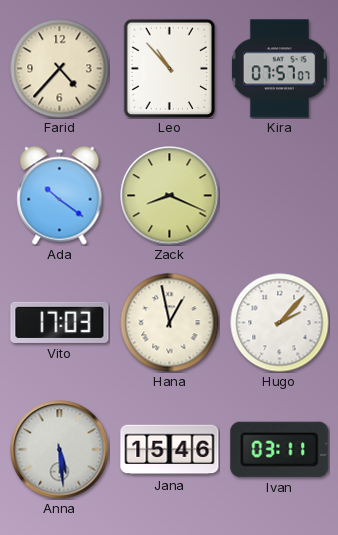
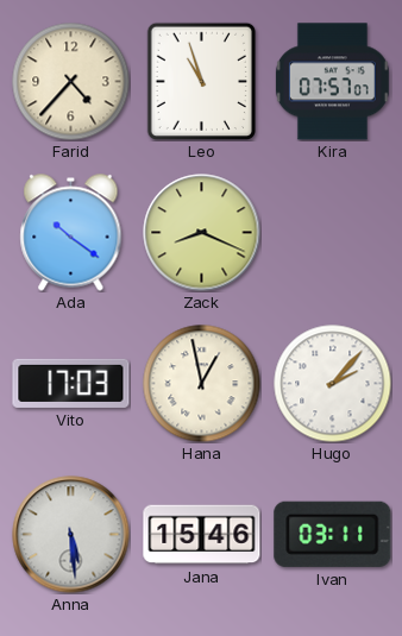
Leo: 10:53 -> 10:57 (201, 81)
